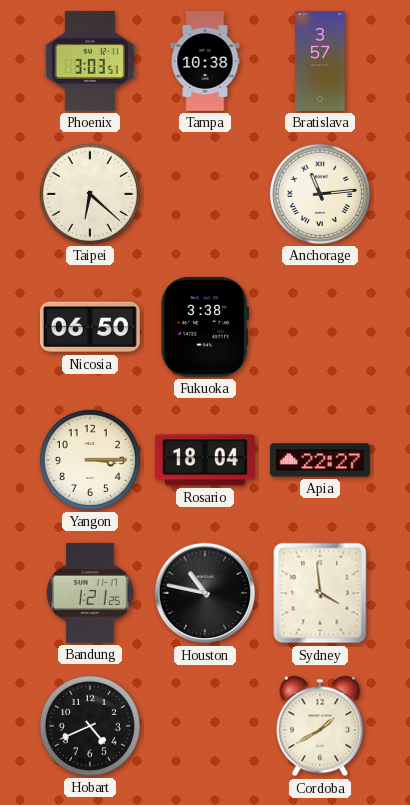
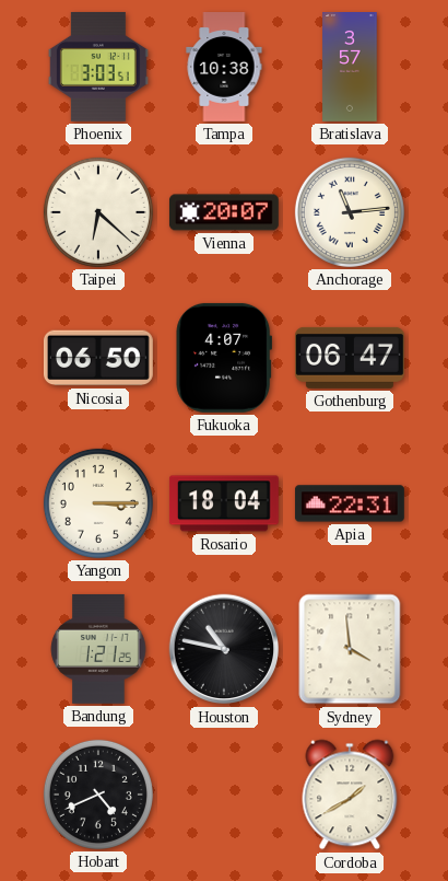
Vienna: none -> 20:07 (224, 212)
Fukuoka: 3:38 -> 4:07 (223, 358)
Gothenburg: none -> 06:47 (350, 358)
Apia: 22:27 -> 22:31 (350, 503)
